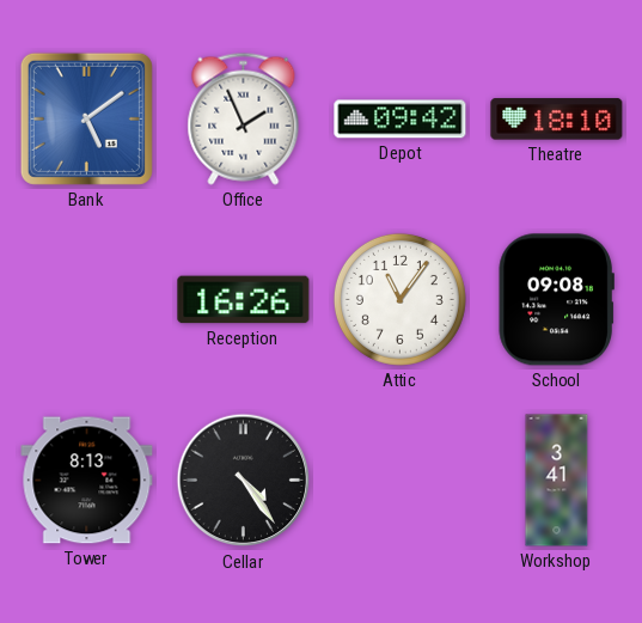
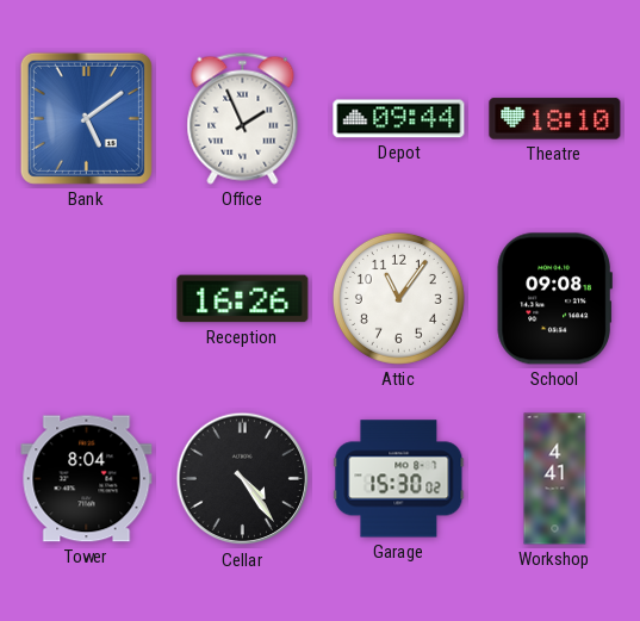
Depot: 09:42 -> 09:44 (399, 119)
Tower: 8:13 -> 8:04 (87, 479)
Garage: none -> 15:30 (399, 479)
Workshop: 3:41 -> 4:41 (555, 479)
